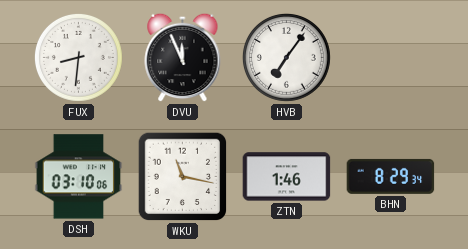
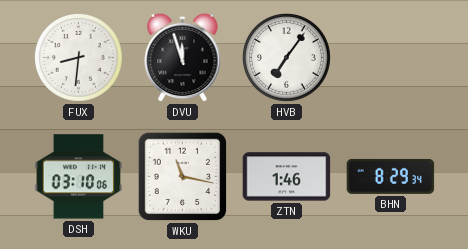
DVU: 11:56 -> 11:57 (183, 57)
